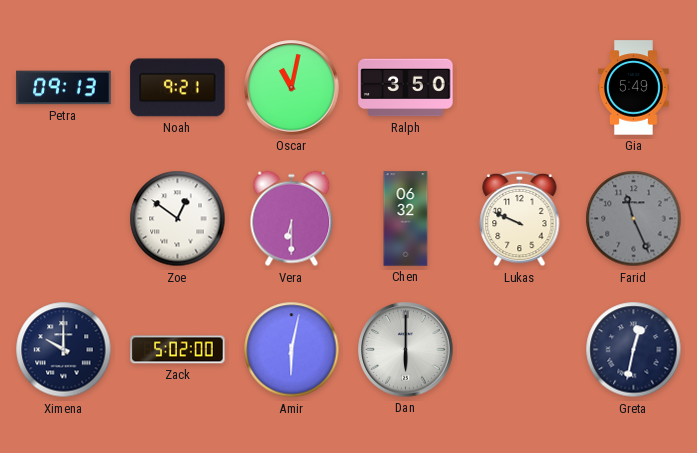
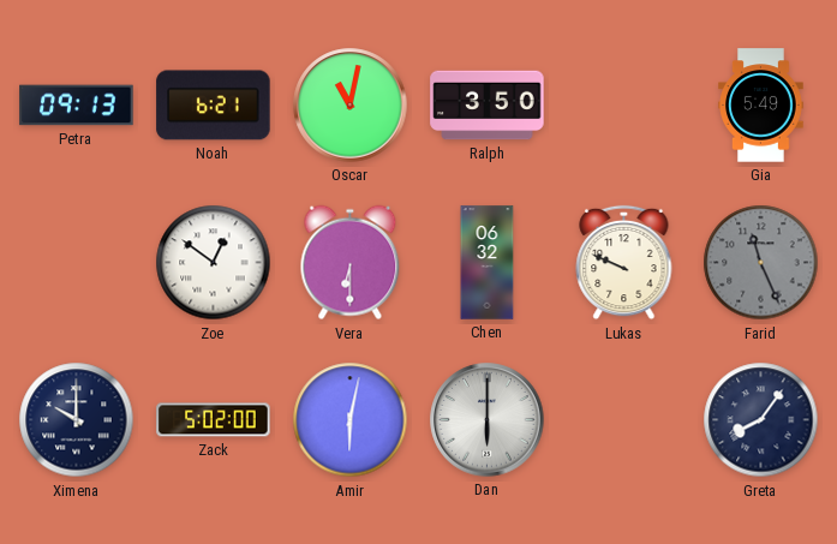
Noah: 9:21 -> 6:21 (214, 106)
Greta: 12:32 -> 8:06 (761, 420)
